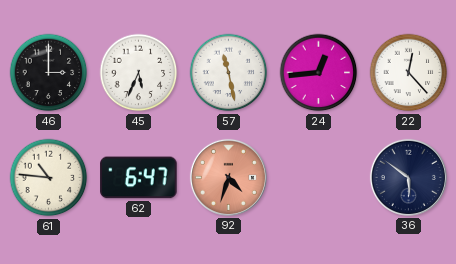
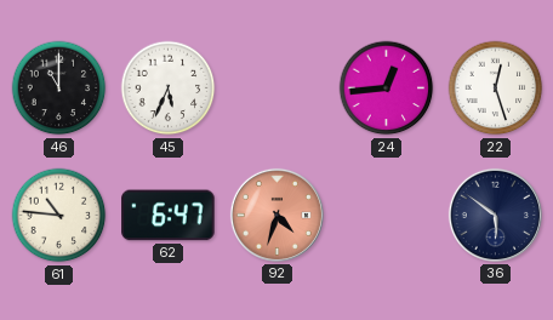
46: 3:00 -> 11:00 (59, 88)
57: 11:28 -> none (229, 73)
22: 12:23 -> 12:27 (496, 88)
